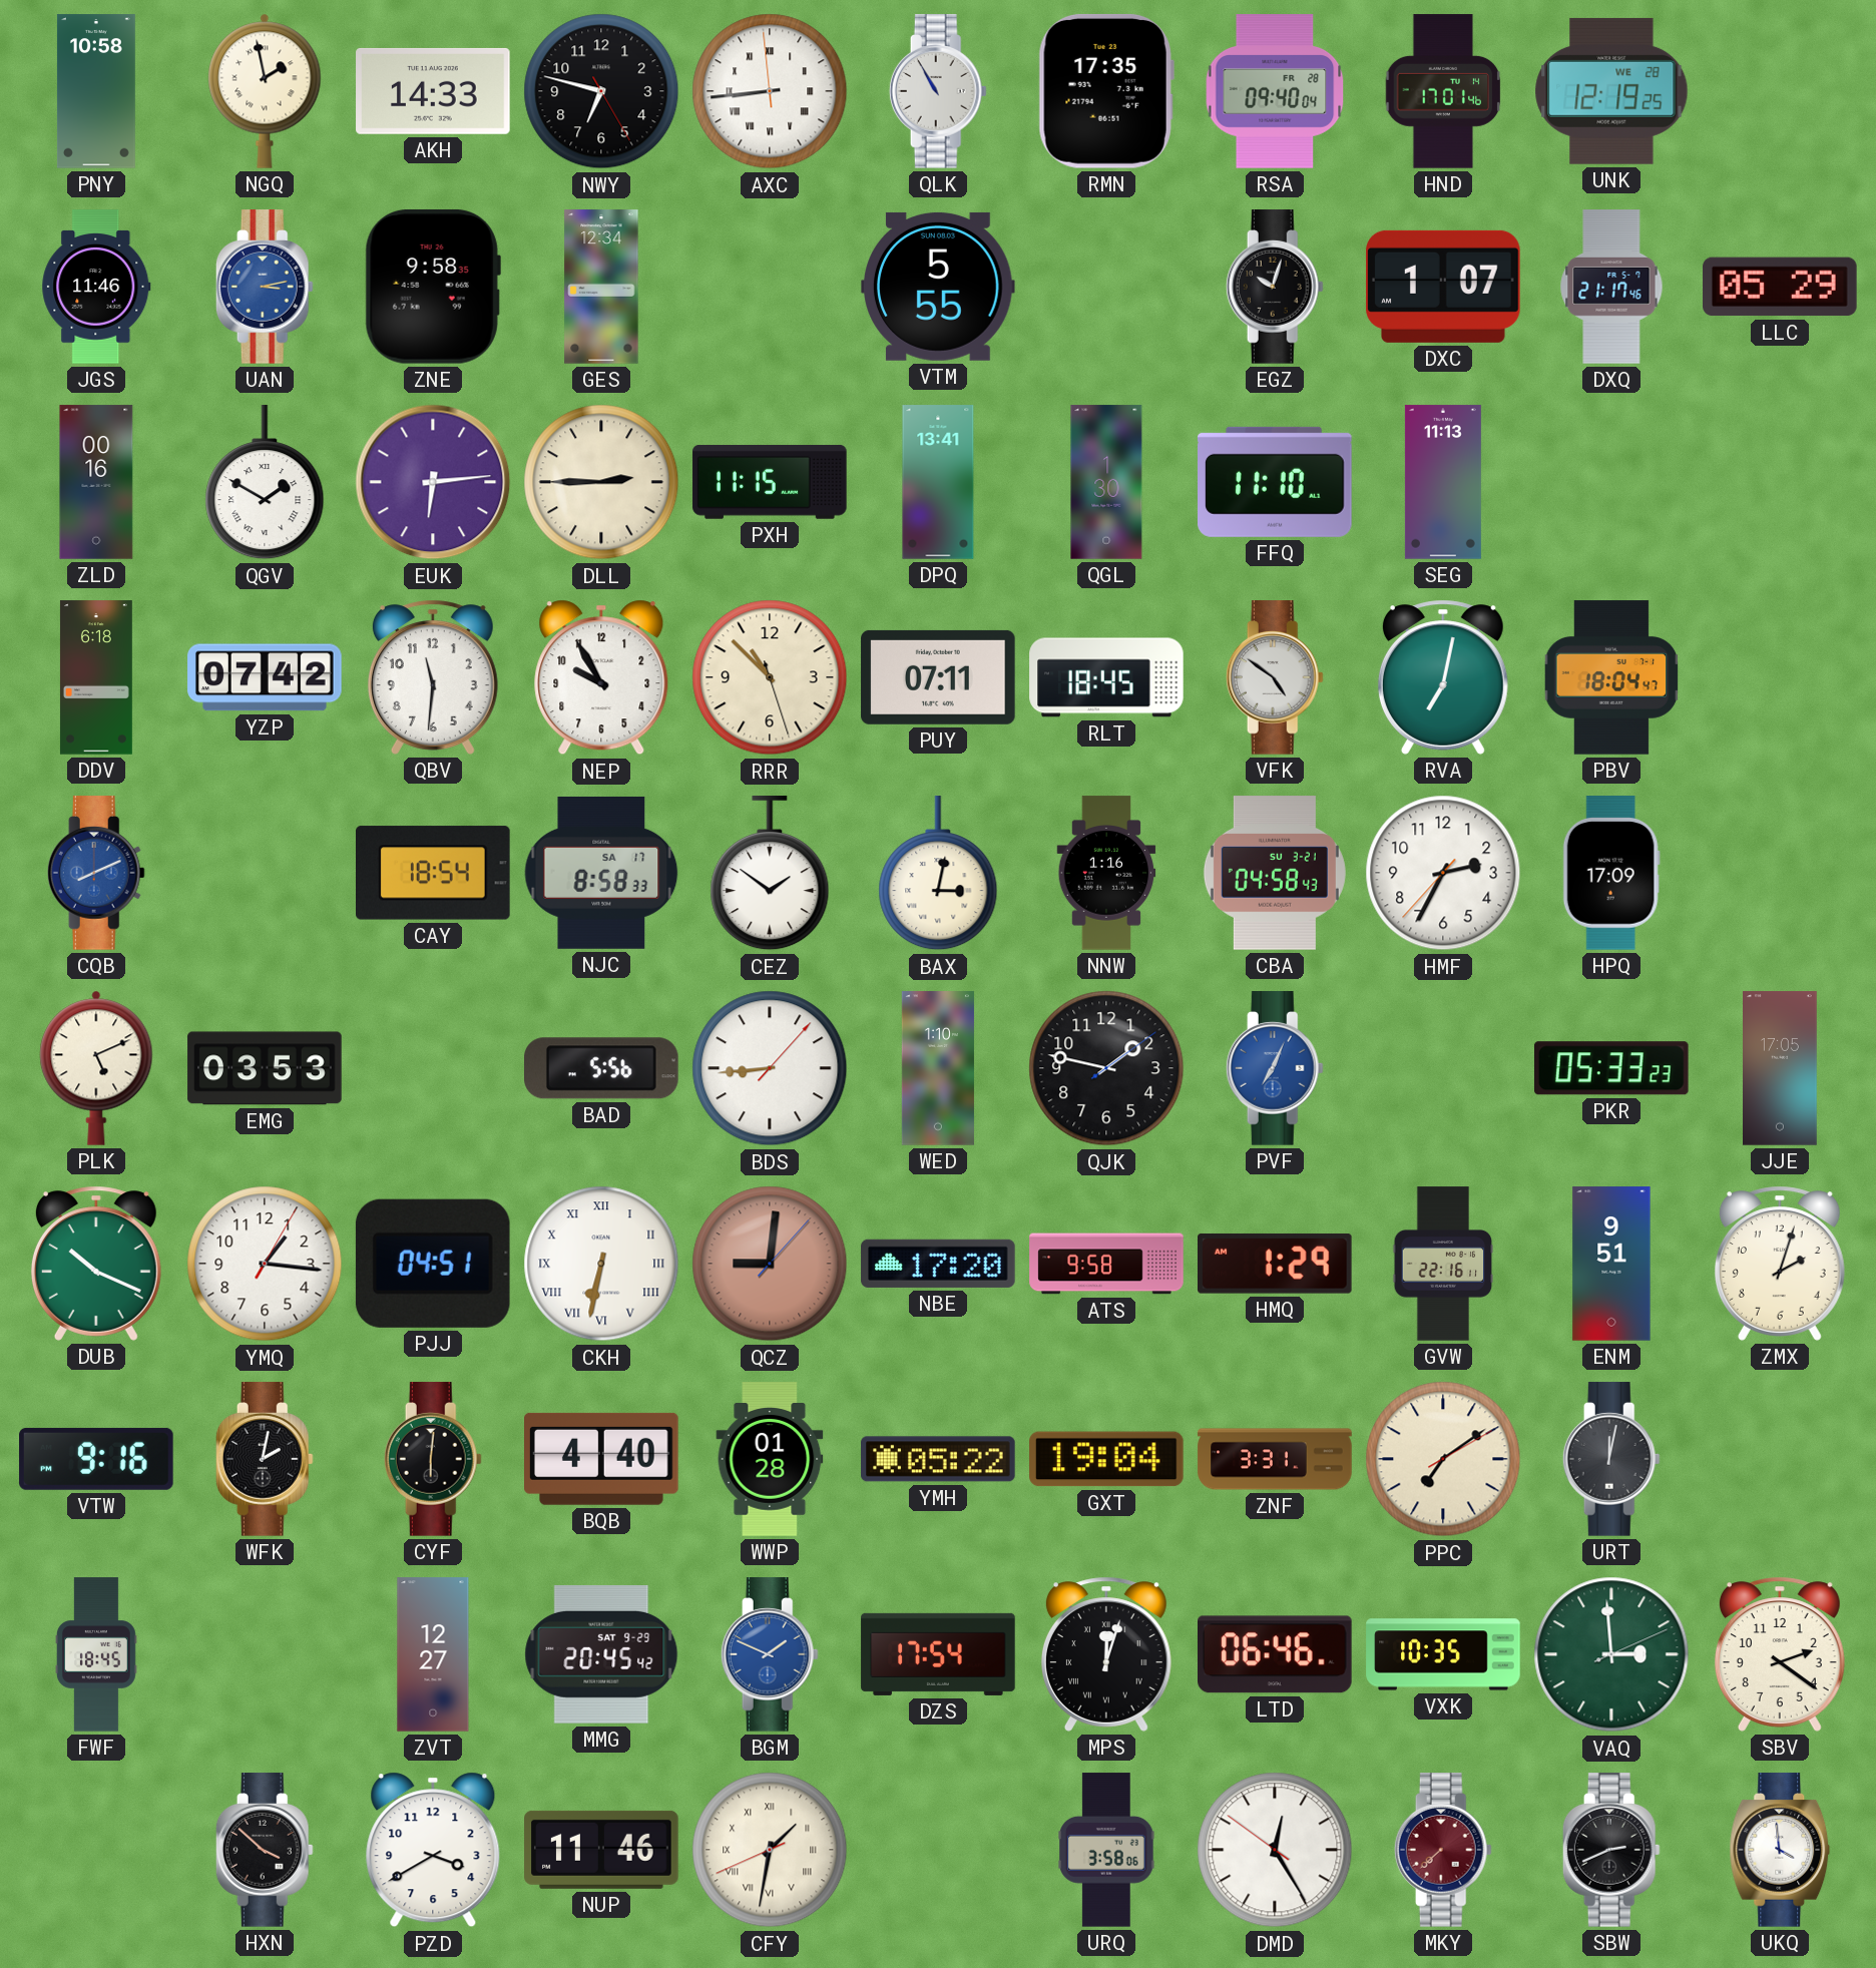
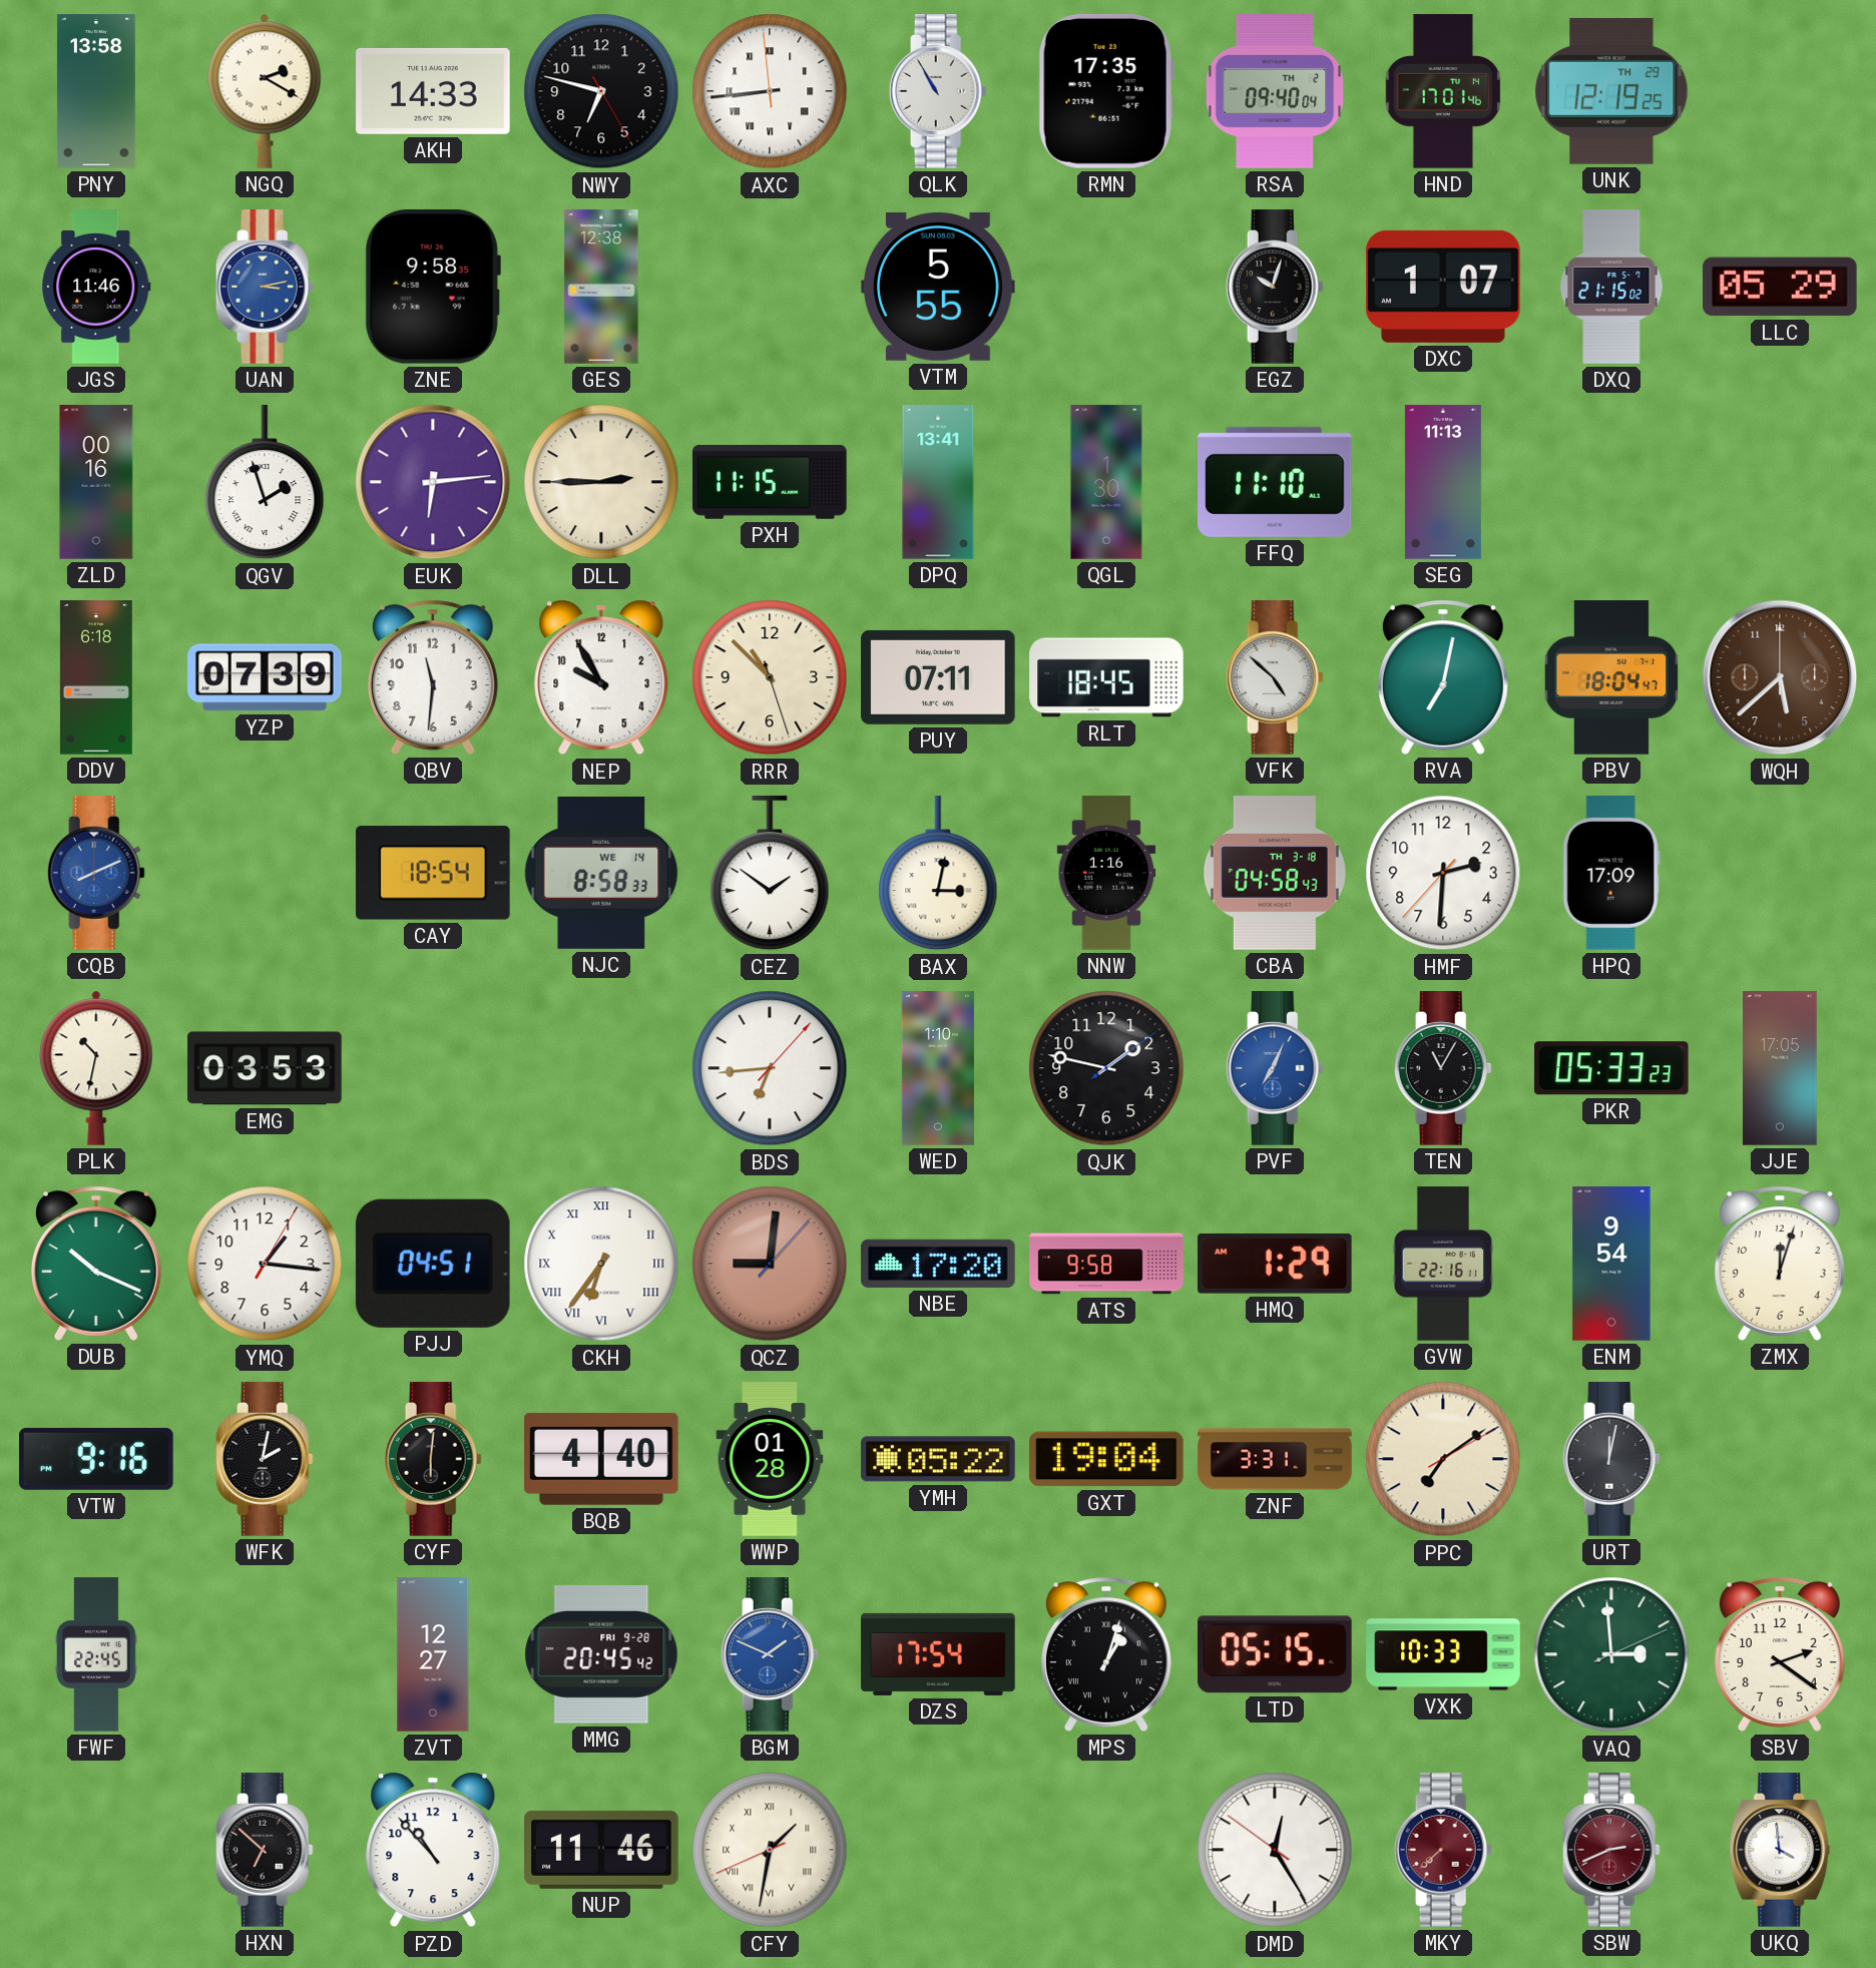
PNY: 10:58 -> 13:58 (96, 91)
NGQ: 1:58 -> 2:20 (265, 91)
RSA date: FR 28 -> TH 2 (1275, 91)
UNK date: WE 28 -> TH 29 (1611, 91)
GES: 12:34 -> 12:38 (601, 287)
DXQ: 21:17 -> 21:15 (1611, 287)
QGV: 1:50 -> 1:57 (265, 483)
YZP: 07:42 -> 07:39 (265, 677)
VFK: 4:51 -> 4:52 (1275, 677)
WQH: none -> 5:38 (1780, 677)
NJC date: SA 17 -> WE 14 (601, 873)
CBA date: SU 3-21 -> TH 3-18 (1275, 873)
HMF: 2:34 -> 2:30 (1443, 873)
PLK: 5:11 -> 10:32 (96, 1068)
BAD: 5:56 -> none (602, 1068)
BDS: 8:44 -> 6:44 (770, 1068)
TEN: none -> 11:05 (1443, 1068)
CKH: 6:32 -> 6:36 (601, 1264)
ENM: 9:51 -> 9:54 (1611, 1264)
ZMX: 2:03 -> 12:03 (1780, 1264)
FWF: 18:45 -> 22:45 (96, 1654)
MMG date: SAT 9-29 -> FRI 9-28 (601, 1654)
MPS: 12:03 -> 1:03 (1106, 1654)
LTD: 06:46 -> 05:15 (1276, 1654)
VXK: 10:35 -> 10:33 (1443, 1654)
HXN: 3:52 -> 6:52 (265, 1850)
PZD: 3:40 -> 10:53 (433, 1850)
URQ: 3:58 -> none (1106, 1850)
SBW dial: black -> burgundy (1611, 1850)
